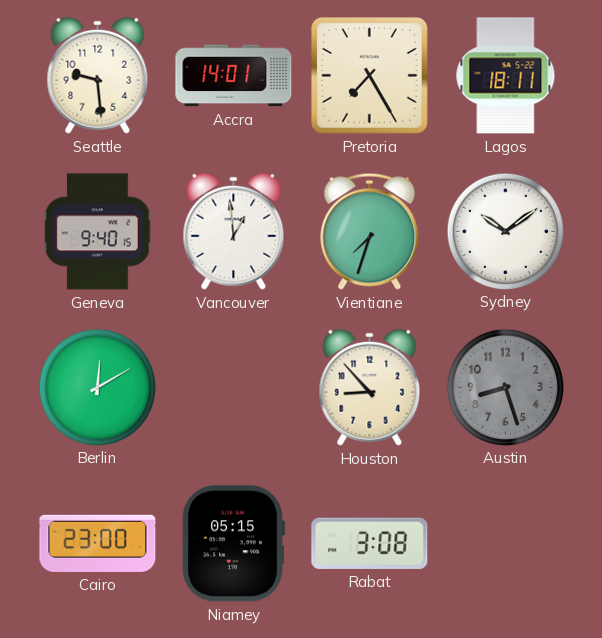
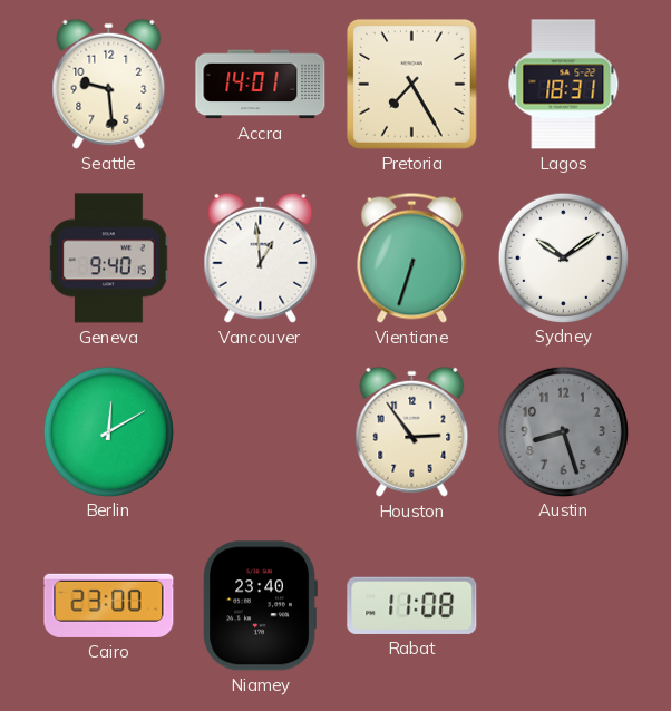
Lagos: 18:11 -> 18:31 (564, 85)
Vientiane: 7:33 -> 6:33 (412, 257)
Houston: 8:53 -> 2:54 (412, 431)
Niamey: 05:15 -> 23:40 (260, 606)
Rabat: 3:08 -> 11:08 (412, 605)
